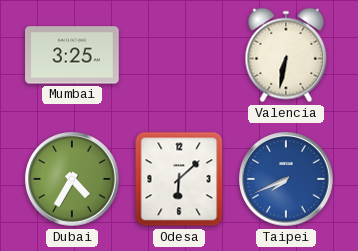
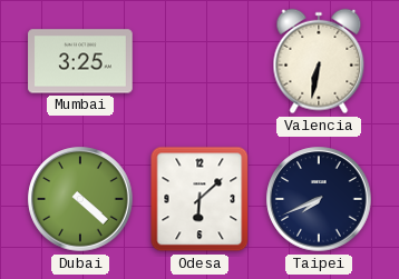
Dubai: 4:35 -> 4:22 (80, 199)
Taipei dial: blue -> navy (319, 199)
